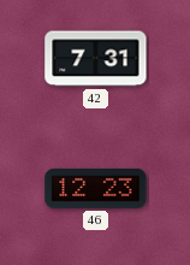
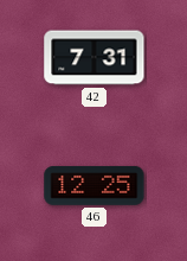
46: 12:23 -> 12:25 (95, 185)
